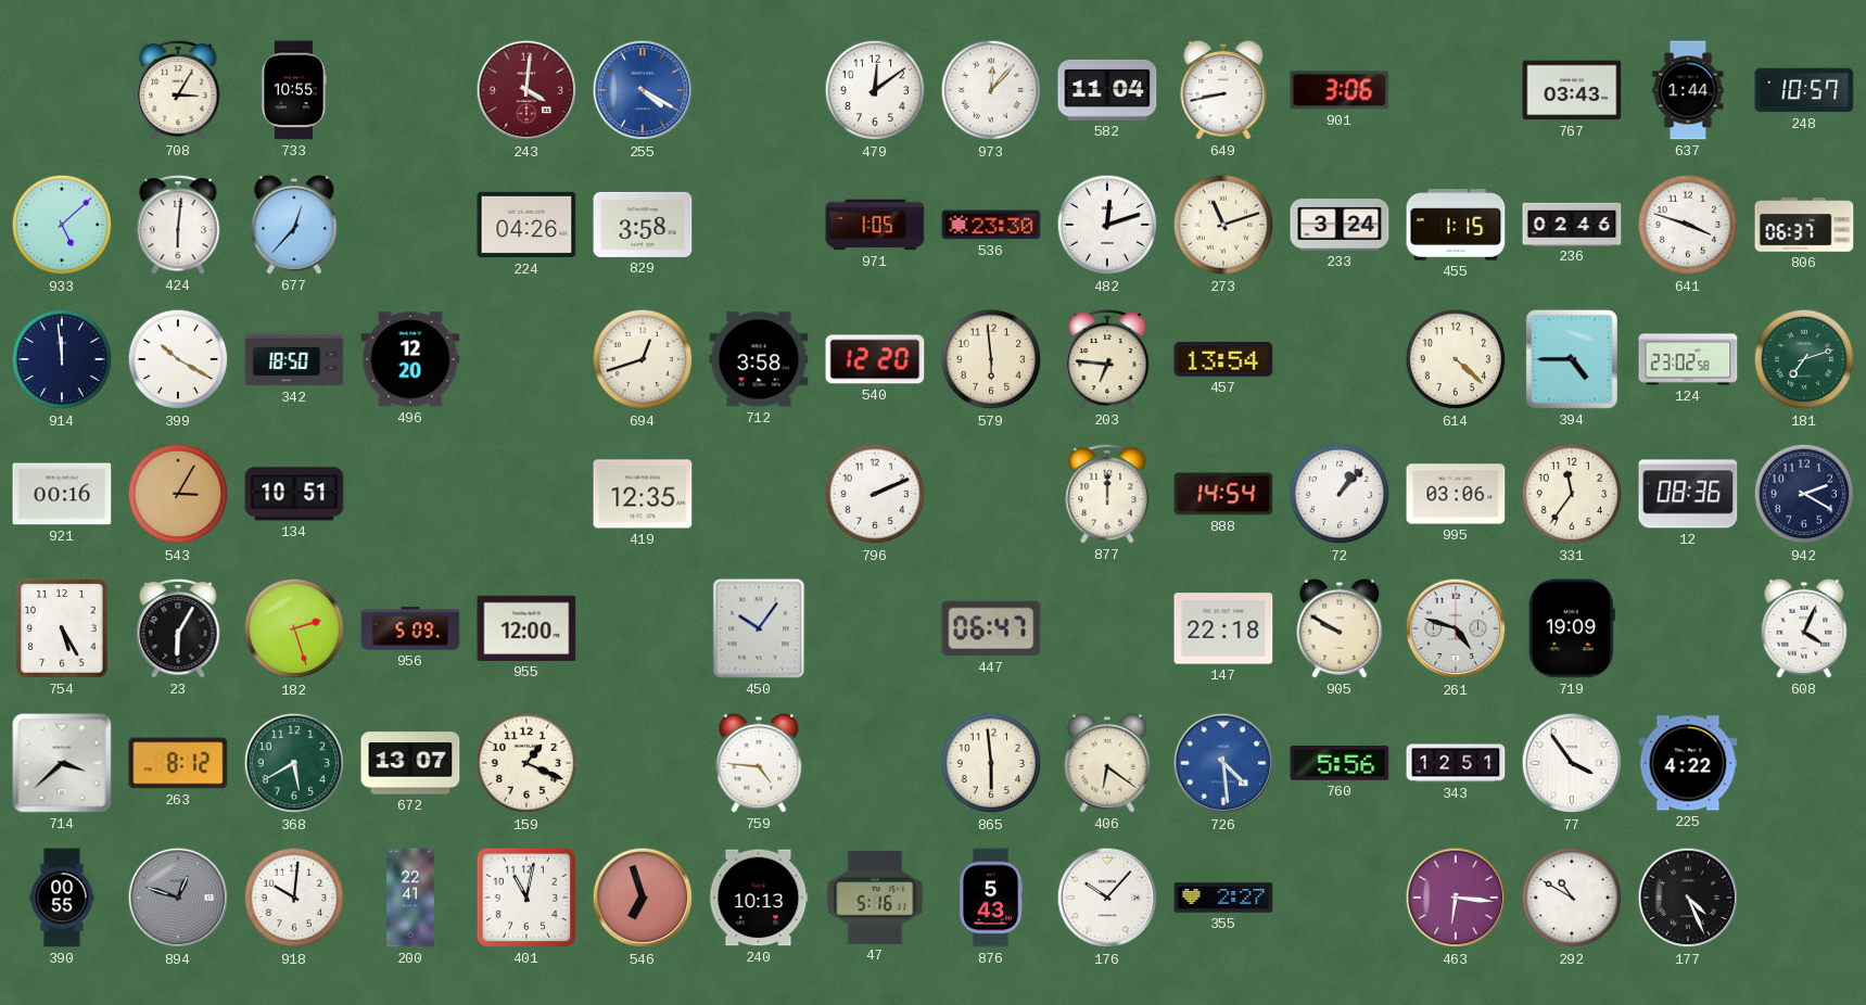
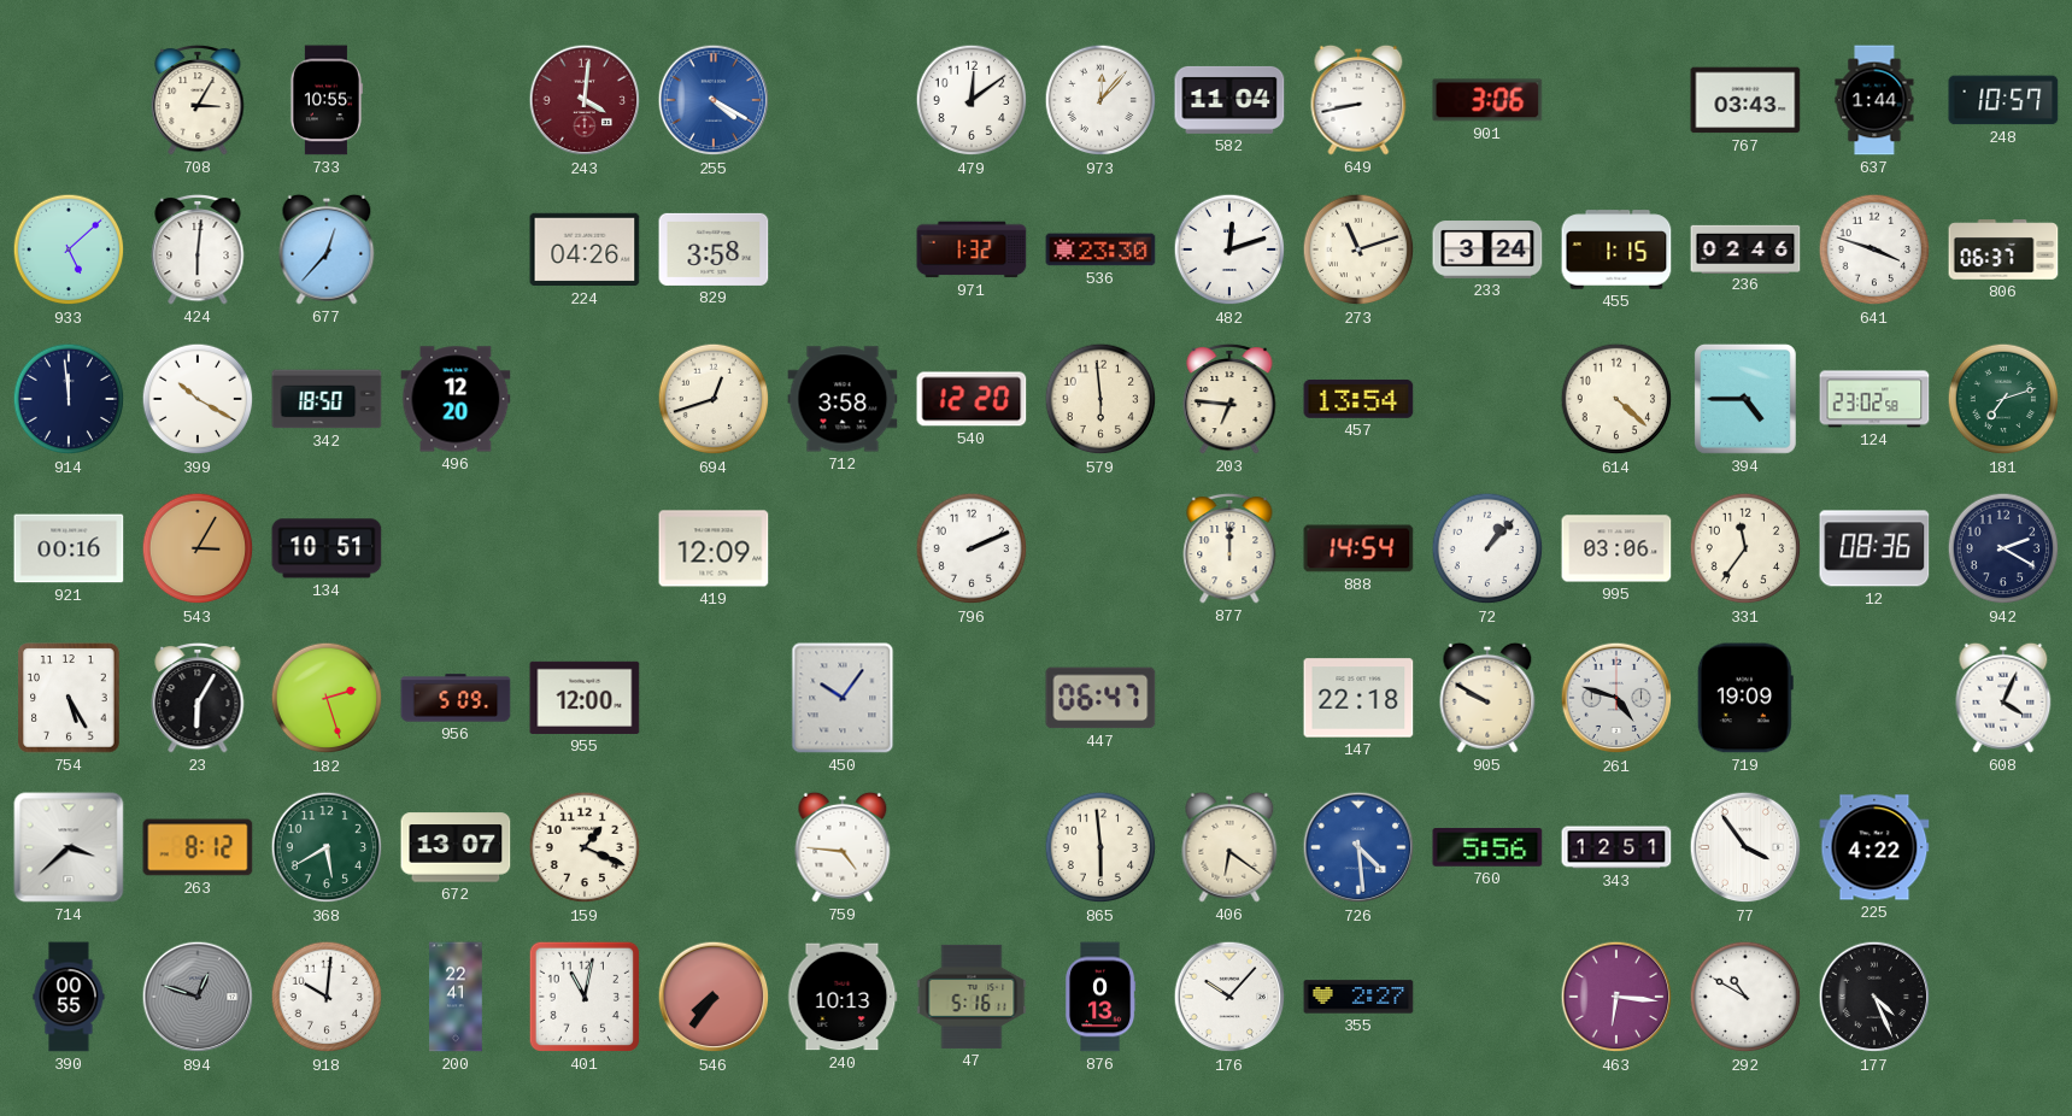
971: 1:05 -> 1:32 (972, 249)
419: 12:35 -> 12:09 (714, 548)
546: 6:57 -> 7:36 (714, 997)
876: 5:43 -> 0:13 (1102, 997)
